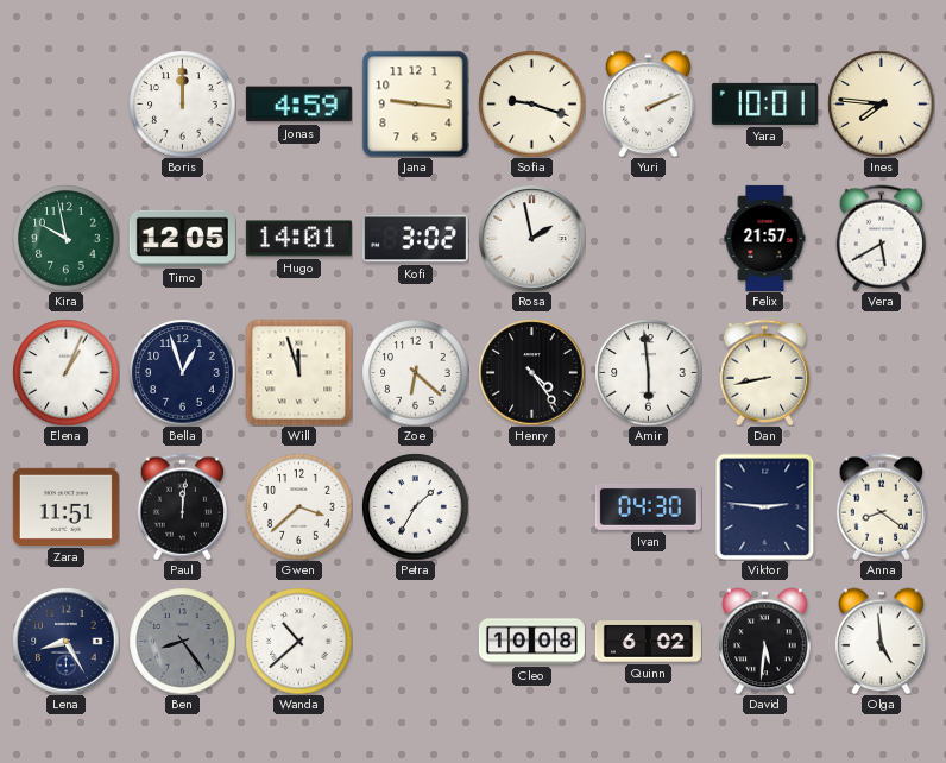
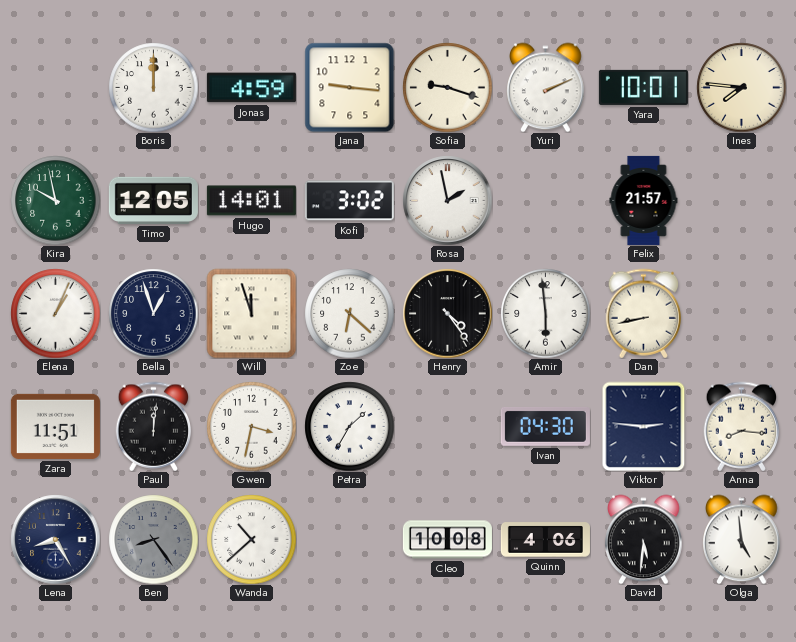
Vera: 5:40 -> none (882, 238)
Gwen: 3:38 -> 3:32 (251, 426)
Anna: 8:21 -> 8:16 (742, 426)
Quinn: 6:02 -> 4:06 (545, 540)
